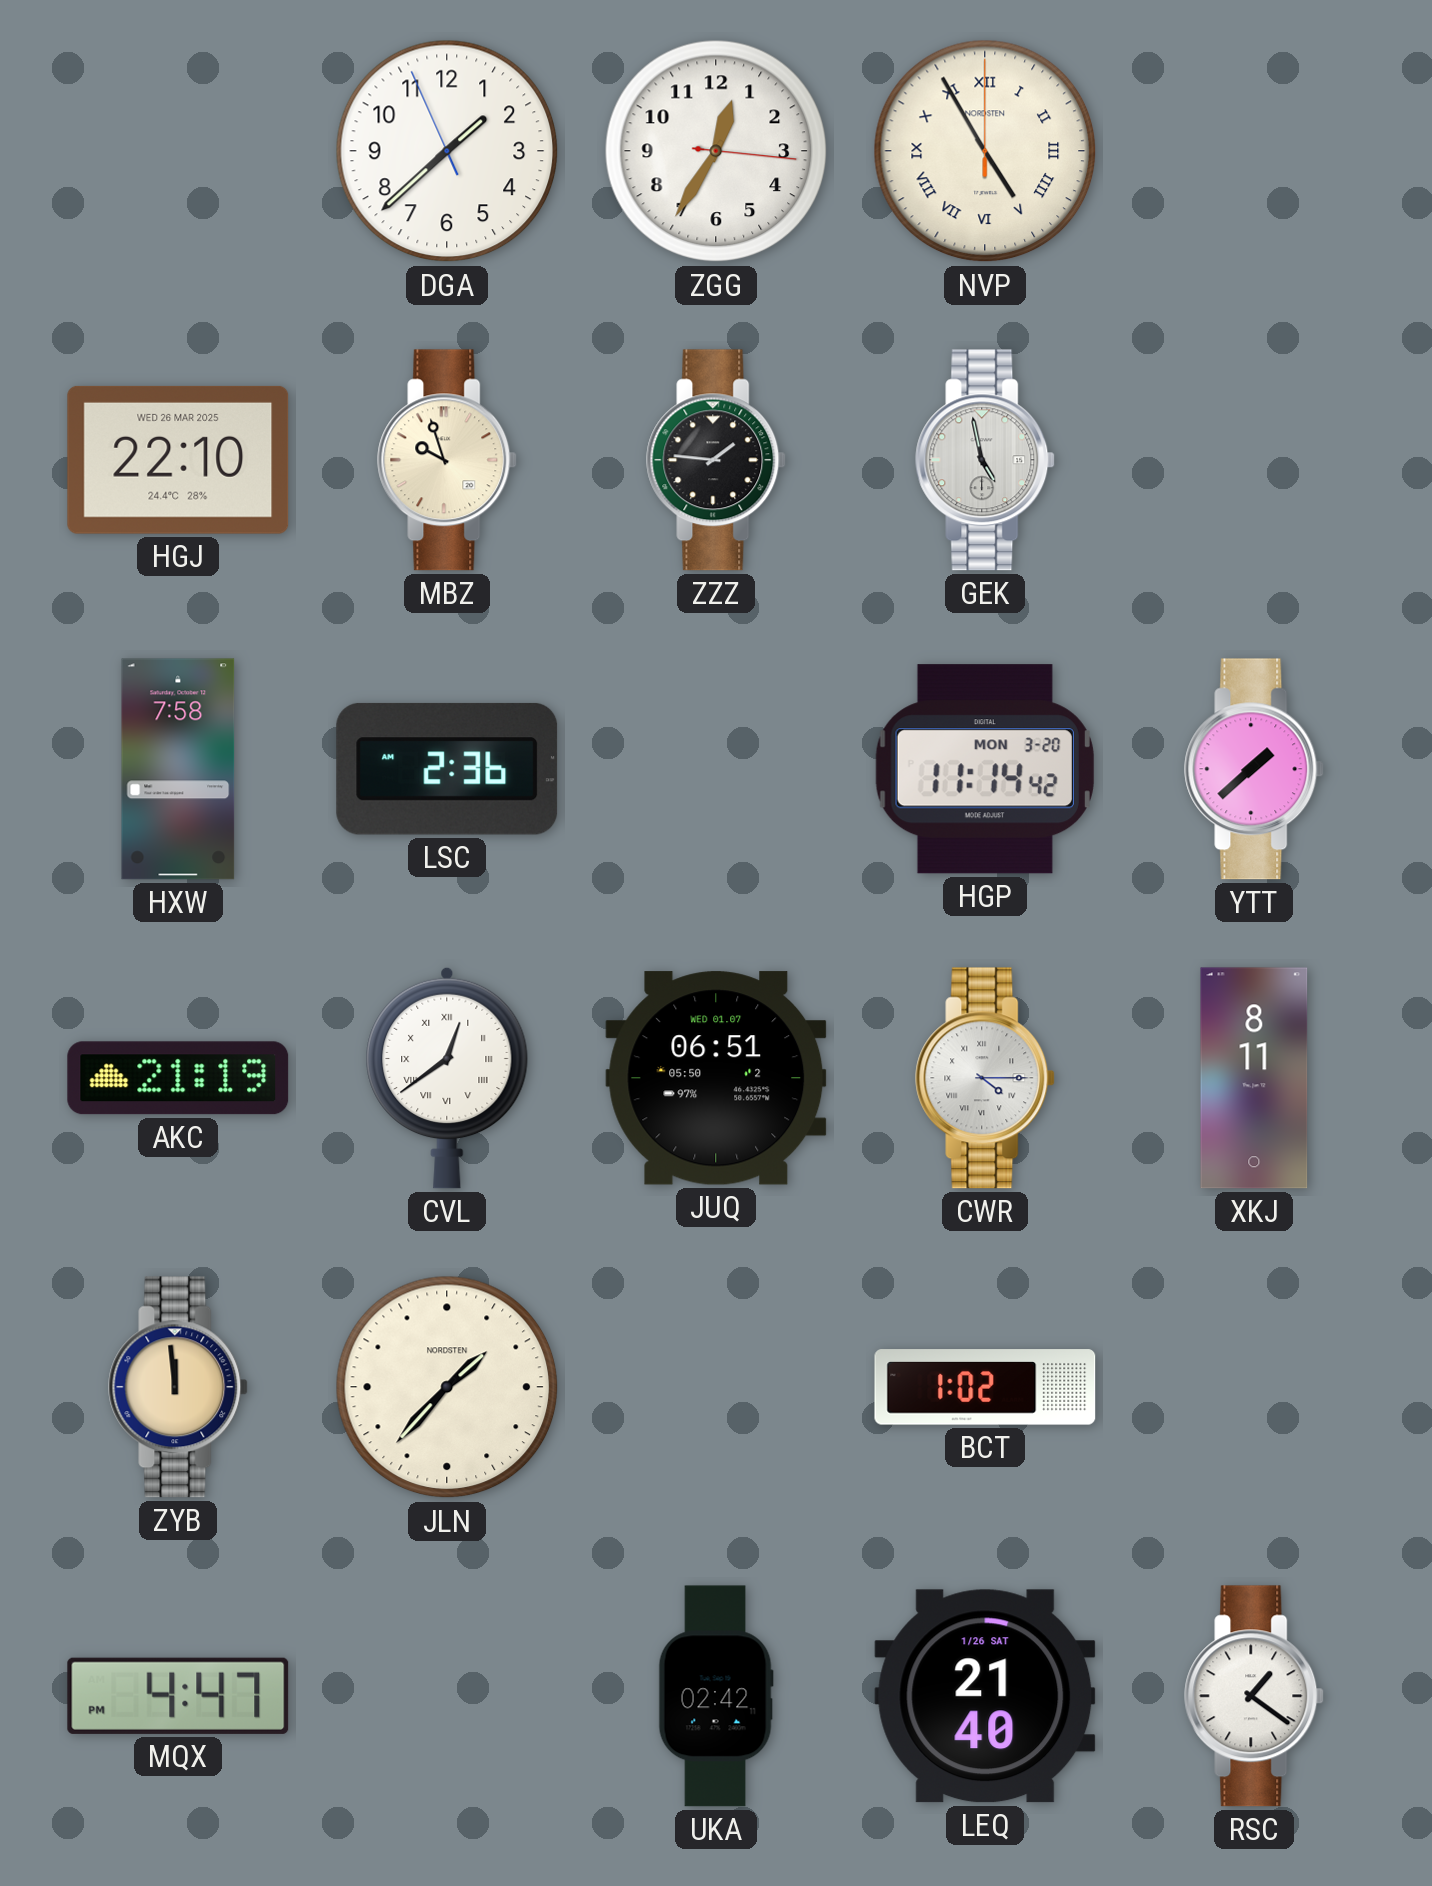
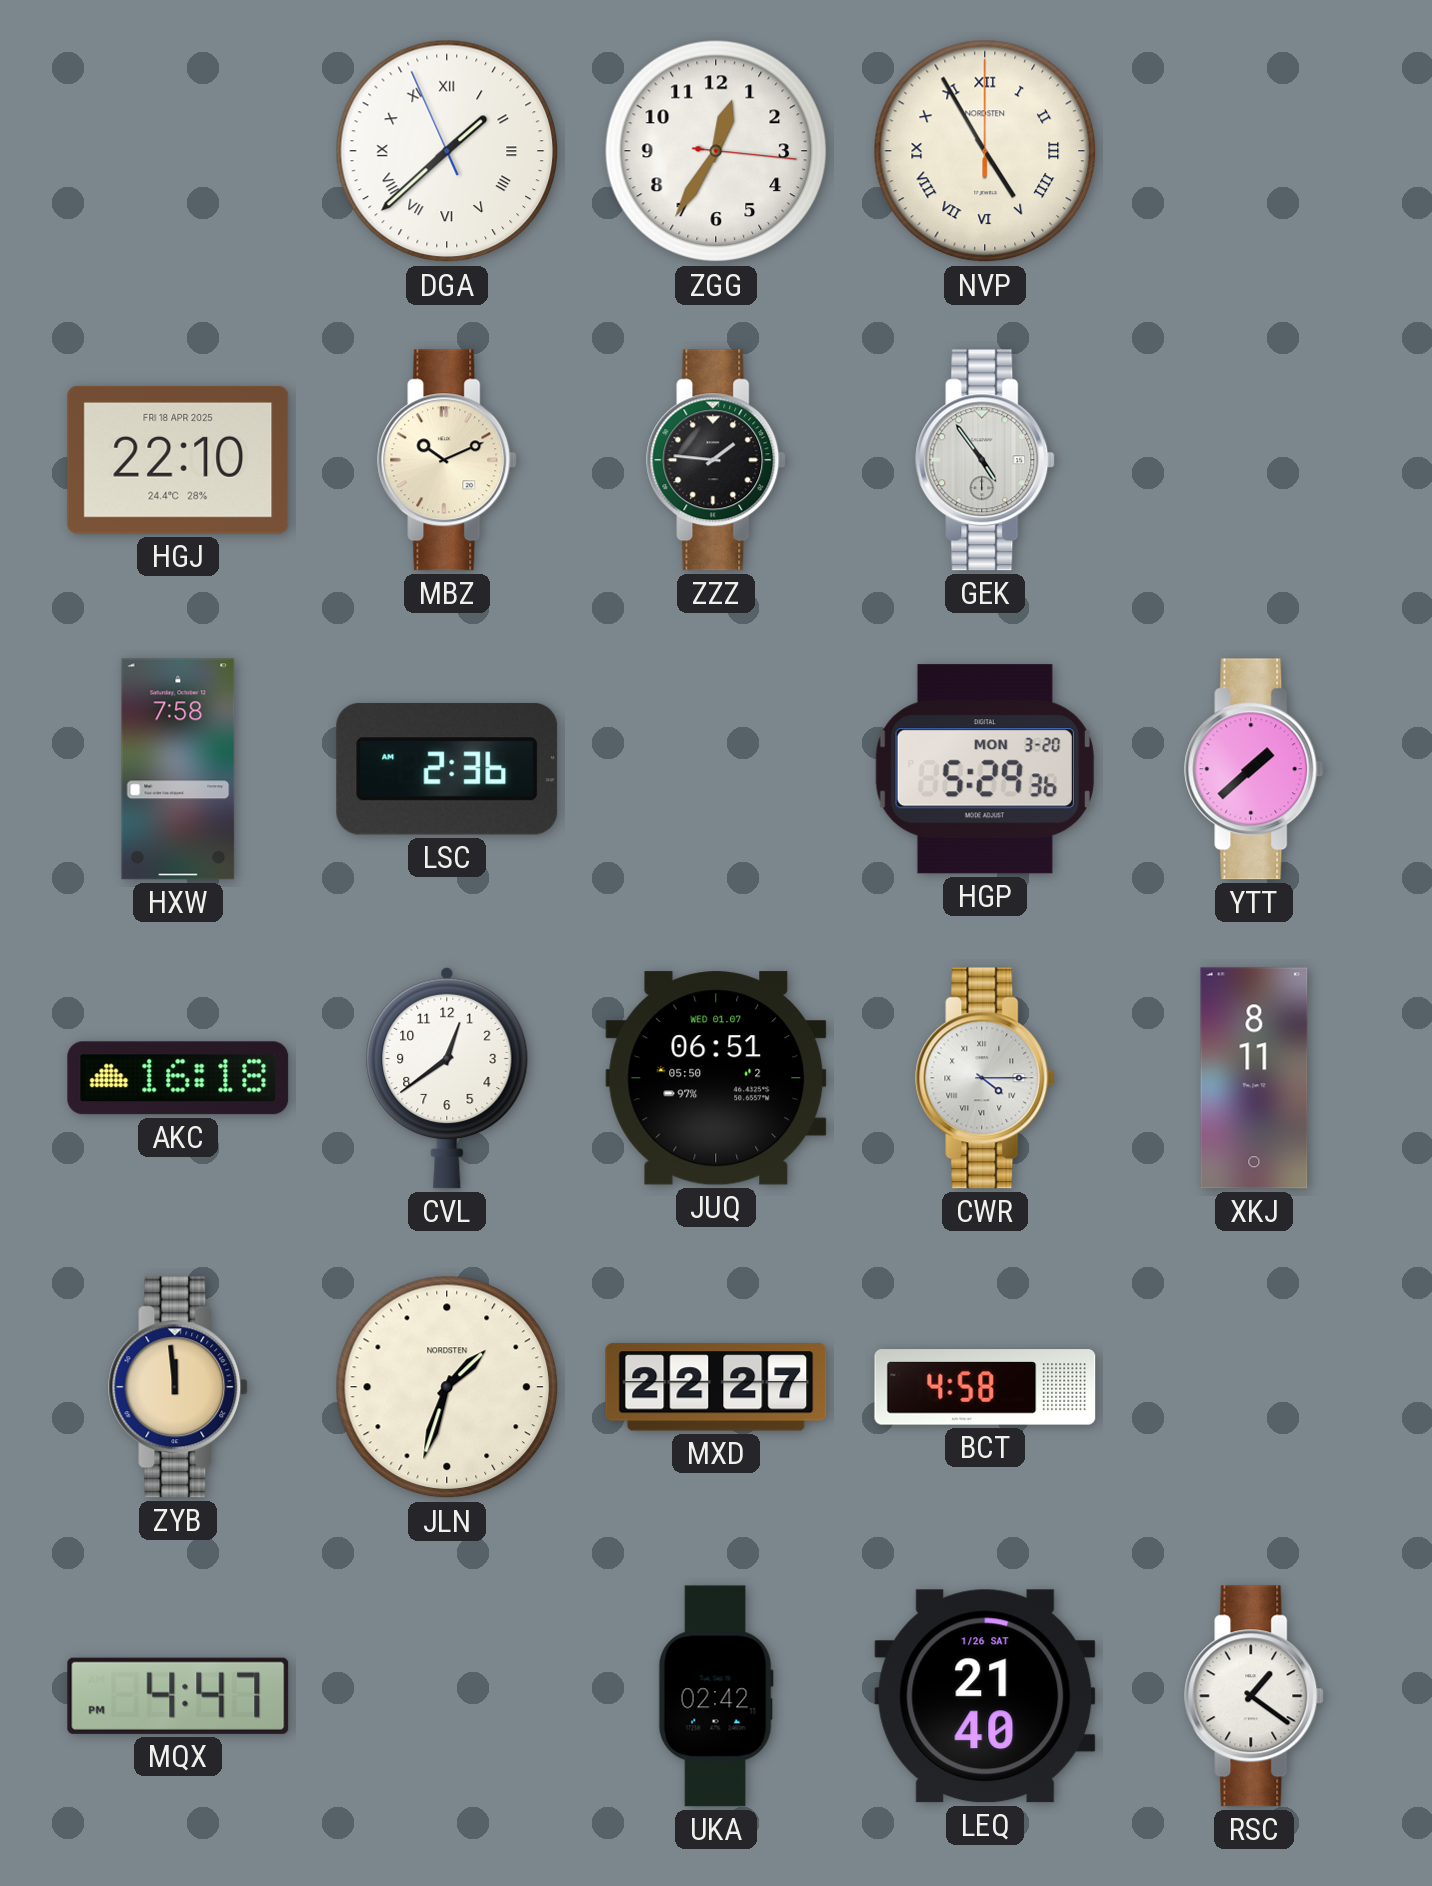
DGA numerals: Arabic -> Roman (447, 151)
HGJ date: WED 26 MAR 2025 -> FRI 18 APR 2025 (178, 460)
MBZ: 9:57 -> 10:11 (448, 460)
GEK: 4:58 -> 4:54 (986, 460)
HGP: 11:14 -> 5:29 (985, 769)
AKC: 21:19 -> 16:18 (178, 1078)
CVL numerals: Roman -> Arabic (447, 1078)
JLN: 1:37 -> 1:33 (447, 1387)
MXD: none -> 22:27 (716, 1387)
BCT: 1:02 -> 4:58 (985, 1387)
